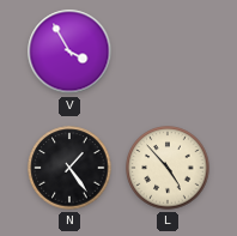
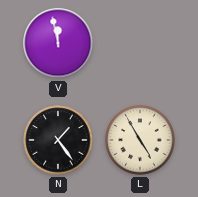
V: 3:55 -> 11:58 (58, 43)
L: 4:53 -> 4:55 (140, 140)
